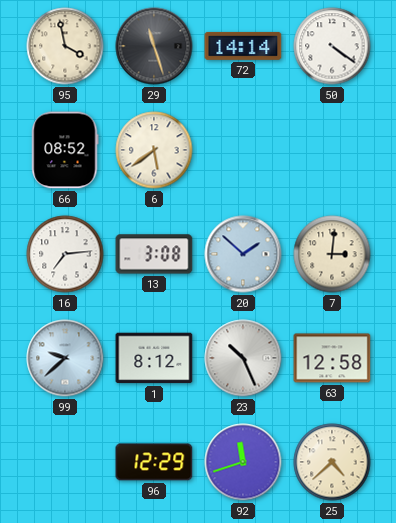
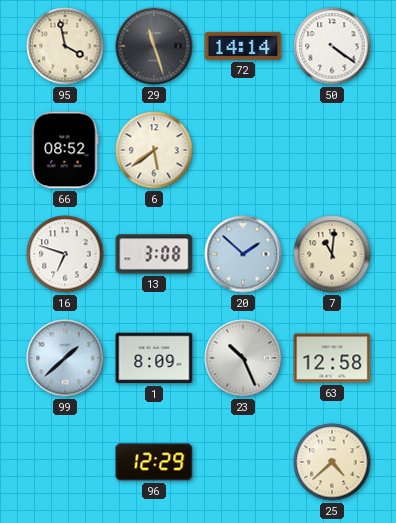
16: 7:14 -> 6:48 (65, 254)
7: 3:01 -> 11:01 (332, 254)
99: 9:38 -> 1:38 (65, 358)
1: 8:12 -> 8:09 (154, 358)
92: 11:42 -> none (243, 462)
